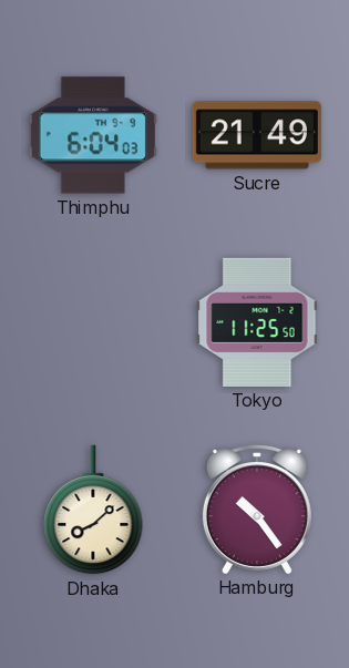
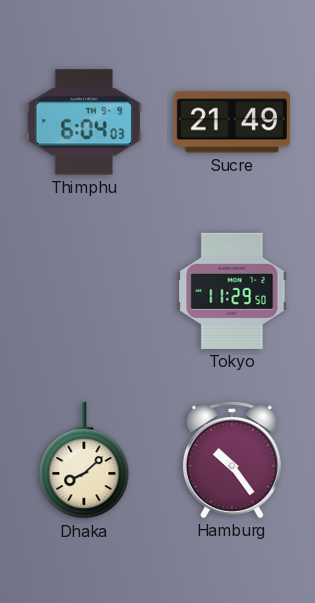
Tokyo: 11:25 -> 11:29 (232, 291)
